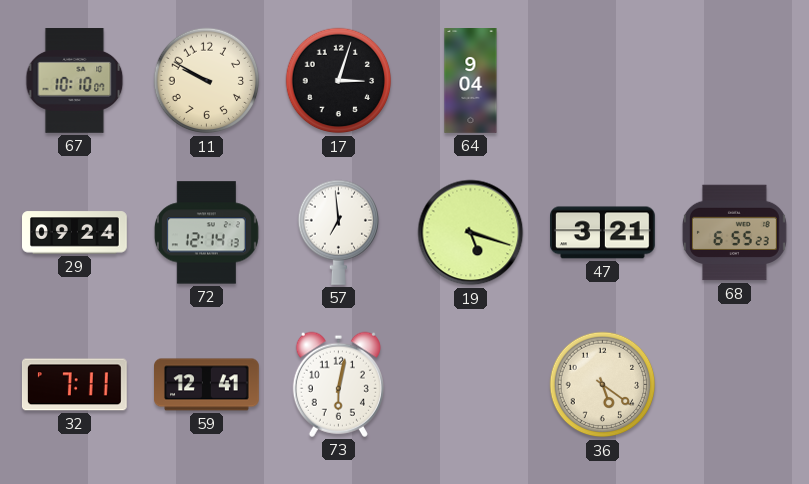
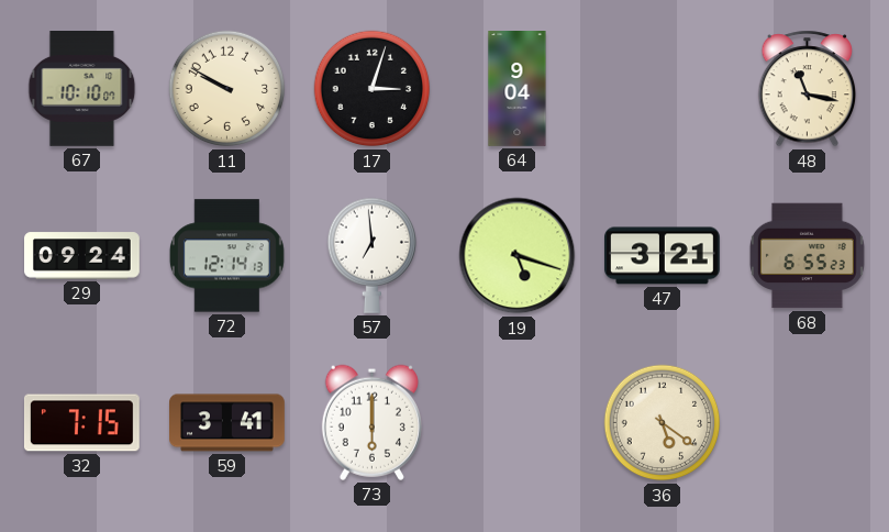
48: none -> 11:17 (808, 89)
32: 7:11 -> 7:15 (82, 423)
59: 12:41 -> 3:41 (227, 423)
73: 6:02 -> 6:00 (371, 422)
